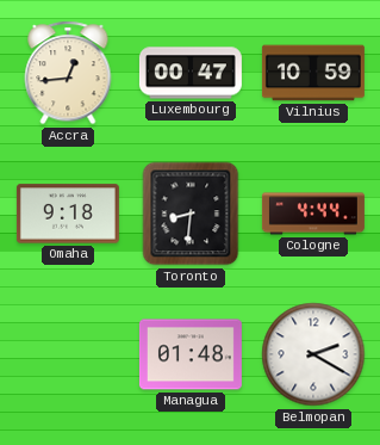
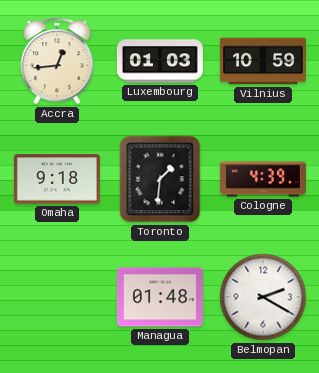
Luxembourg: 00:47 -> 01:03 (160, 61)
Toronto: 8:31 -> 1:31 (160, 179)
Cologne: 4:44 -> 4:39 (263, 179)
